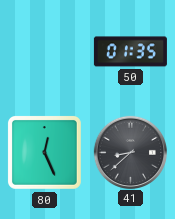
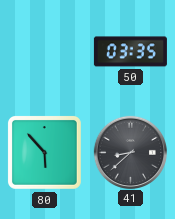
50: 01:35 -> 03:35 (130, 52)
80: 12:26 -> 5:53 (44, 152)
